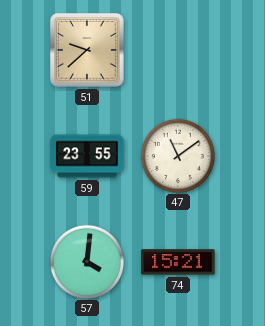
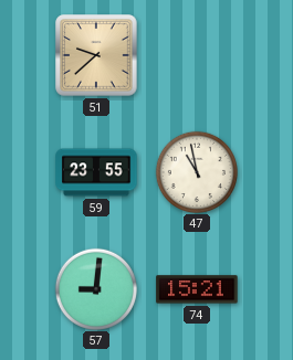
47: 11:09 -> 10:58 (196, 171)
57: 4:01 -> 9:01 (95, 288)
